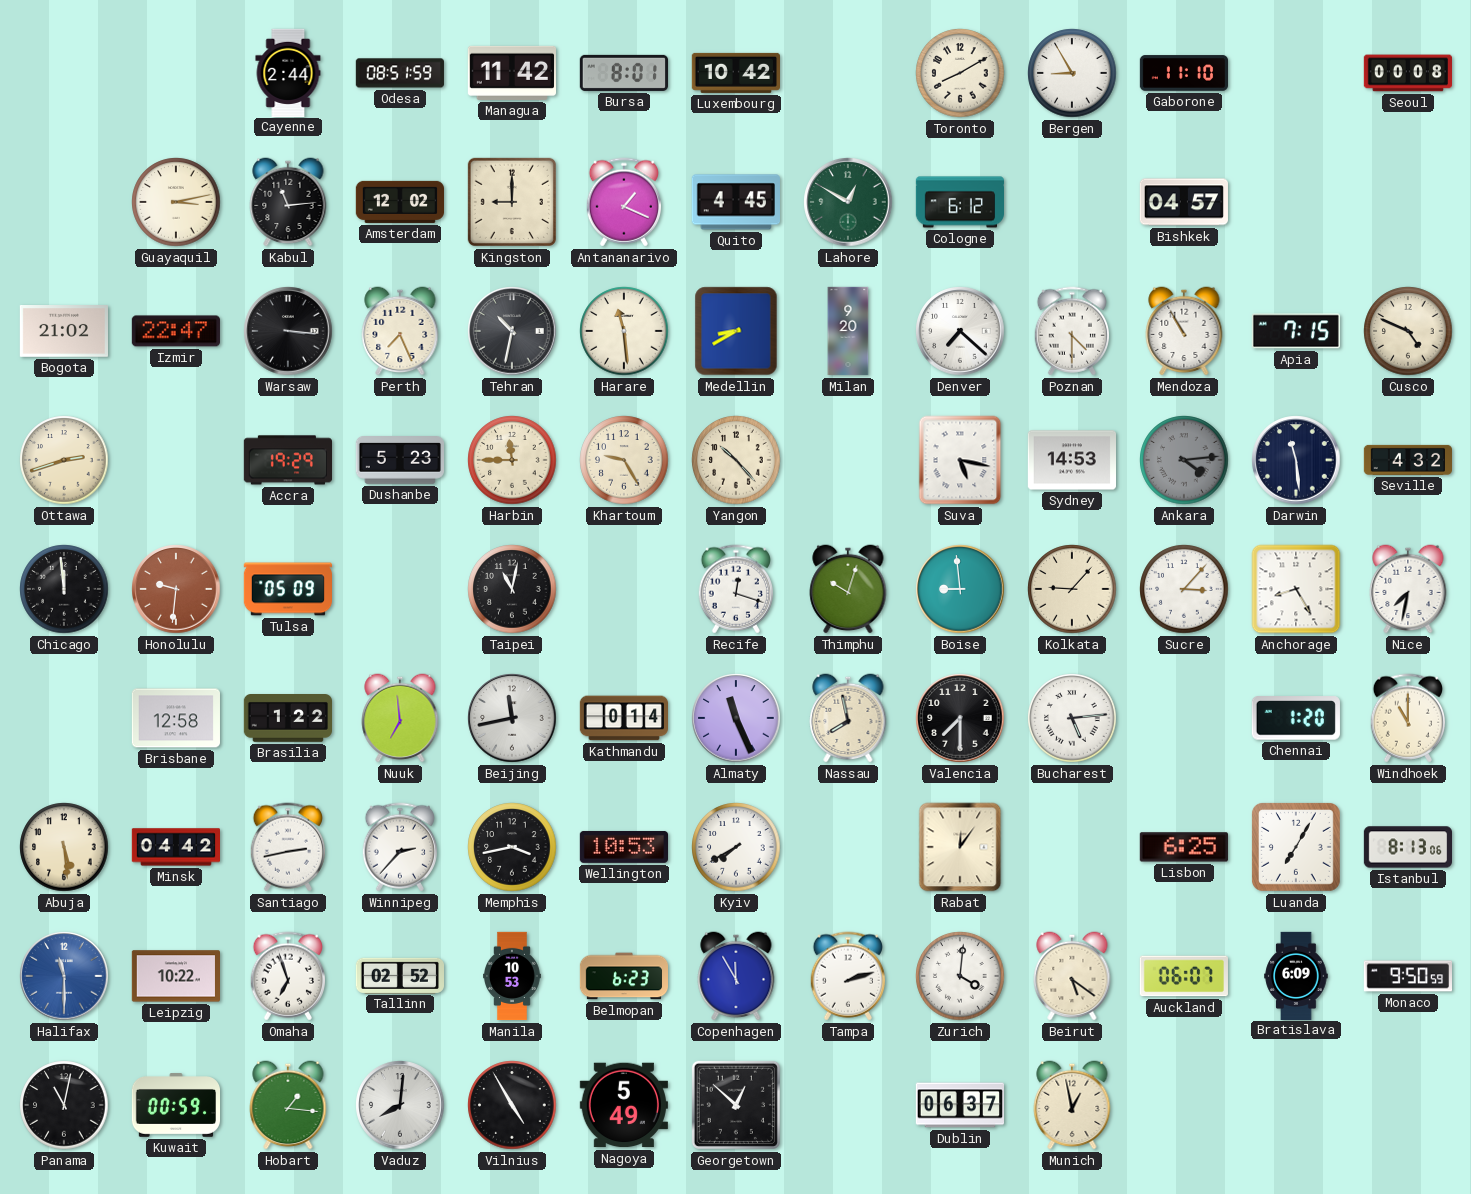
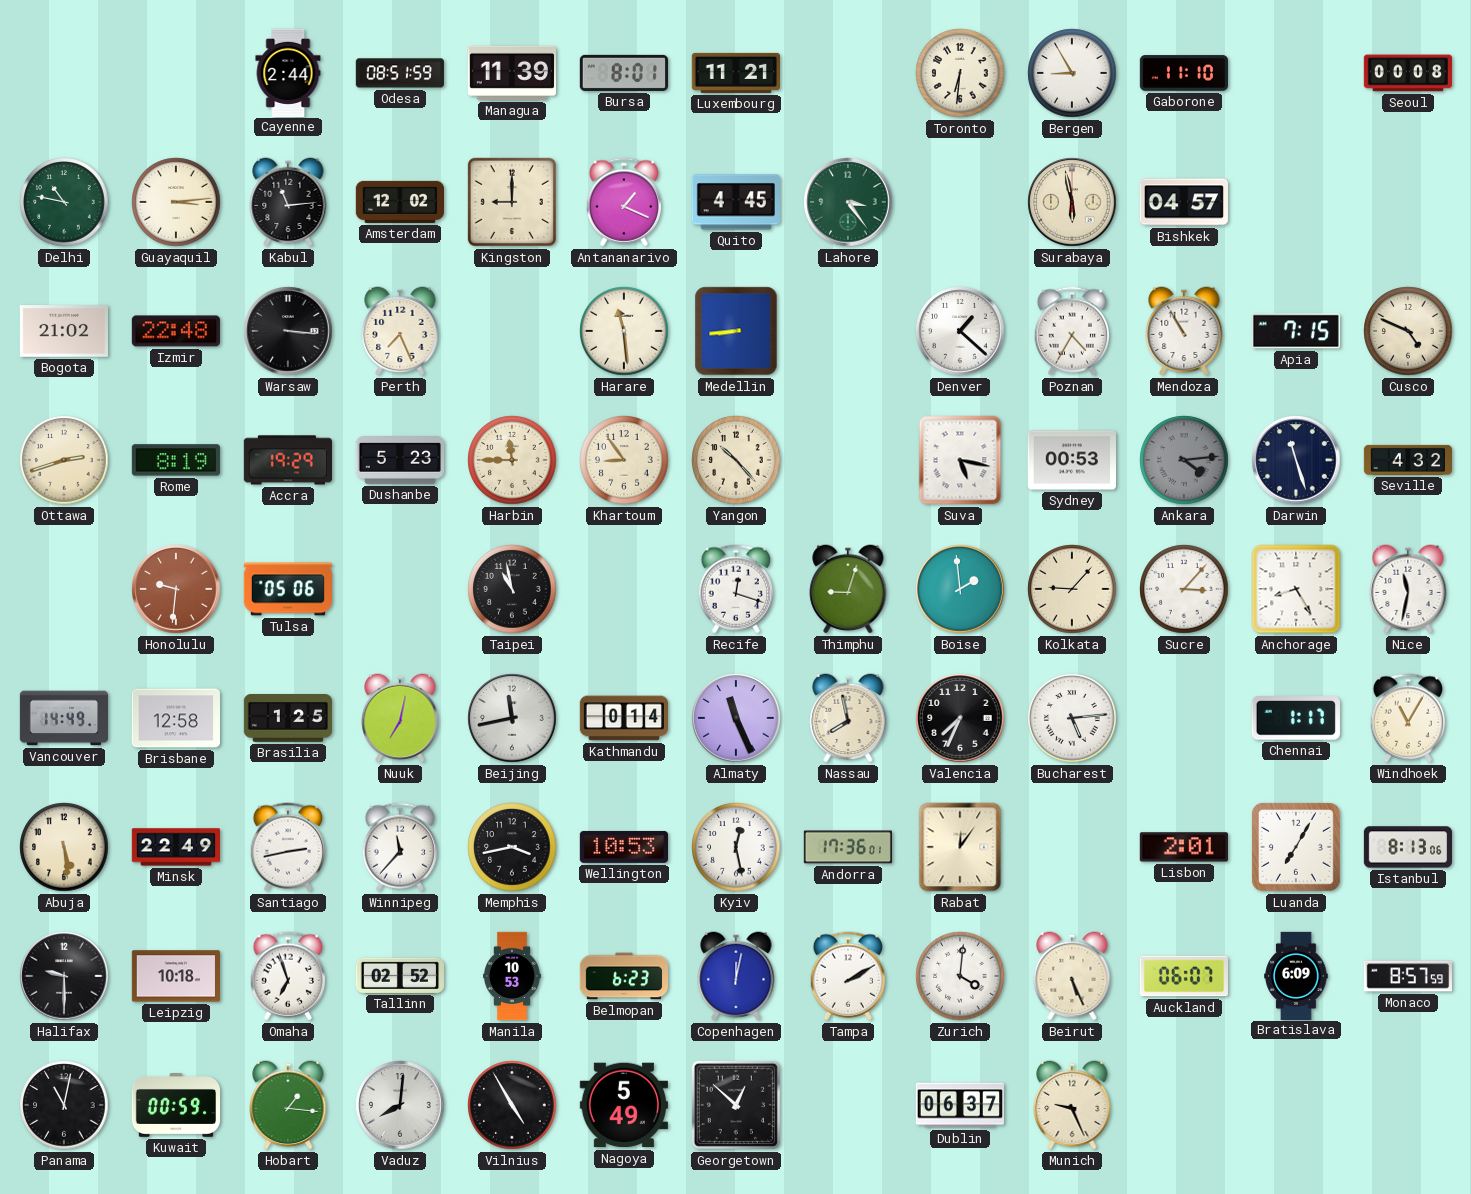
Managua: 11:42 -> 11:39 (511, 73)
Luxembourg: 10:42 -> 11:21 (735, 73)
Toronto: 8:10 -> 6:31 (960, 73)
Delhi: none -> 10:47 (64, 202)
Guayaquil: 3:13 -> 3:14 (176, 202)
Lahore: 12:50 -> 3:24 (848, 202)
Cologne: 6:12 -> none (959, 202)
Surabaya: none -> 5:58 (1072, 202)
Izmir: 22:47 -> 22:48 (176, 331)
Tehran: 10:32 -> none (512, 331)
Medellin: 8:40 -> 8:44 (736, 331)
Milan: 9:20 -> none (848, 331)
Denver: 7:22 -> 1:22 (960, 331)
Poznan: 4:30 -> 4:35 (1071, 331)
Rome: none -> 8:19 (176, 460)
Khartoum: 9:25 -> 8:54 (624, 460)
Sydney: 14:53 -> 00:53 (1071, 460)
Darwin: 11:29 -> 11:27 (1296, 460)
Chicago: 11:59 -> none (64, 589)
Tulsa: 05:09 -> 05:06 (287, 589)
Taipei: 11:02 -> 10:58 (512, 589)
Thimphu: 10:03 -> 9:03 (848, 589)
Boise: 8:59 -> 1:59 (960, 589)
Nice: 7:32 -> 11:32 (1408, 589)
Vancouver: none -> 14:49 (63, 718)
Brasilia: 1:22 -> 1:25 (287, 719)
Nuuk: 6:59 -> 7:02 (400, 718)
Valencia: 7:30 -> 7:34 (960, 718)
Chennai: 1:20 -> 1:17 (1296, 718)
Windhoek: 11:00 -> 11:05 (1407, 718)
Minsk: 04:42 -> 22:49 (175, 847)
Winnipeg: 2:37 -> 11:37 (399, 847)
Kyiv: 7:40 -> 12:28 (736, 847)
Andorra: none -> 17:36 (847, 847)
Lisbon: 6:25 -> 2:01 (1184, 847)
Halifax: 11:30 -> 9:30 (64, 976)
Halifax dial: blue -> black (64, 976)
Leipzig: 10:22 -> 10:18 (175, 976)
Copenhagen: 11:55 -> 12:02 (736, 976)
Tampa: 2:12 -> 2:10 (847, 976)
Beirut: 5:21 -> 5:26 (1072, 976)
Monaco: 9:50 -> 8:57 (1407, 976)
Munich: 12:58 -> 9:26 (1072, 1105)
